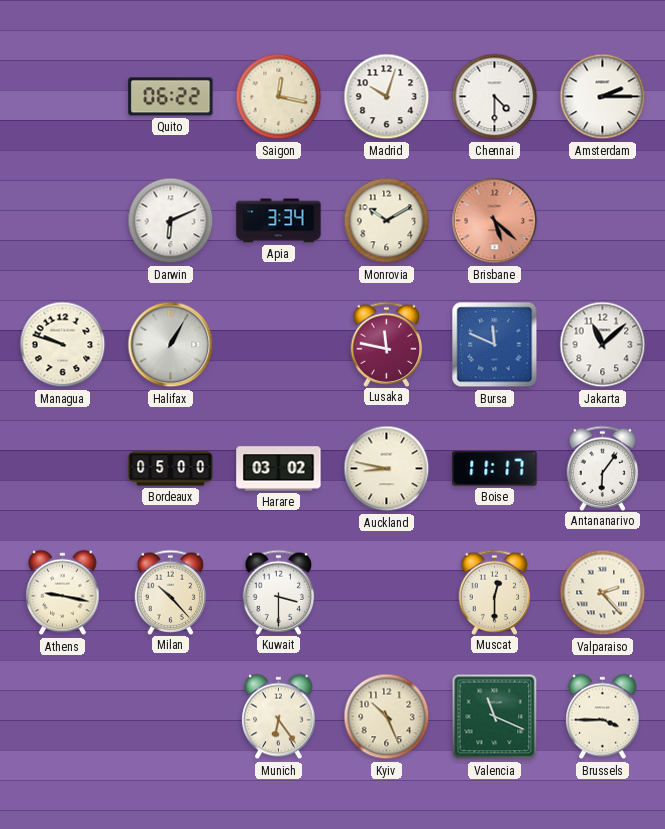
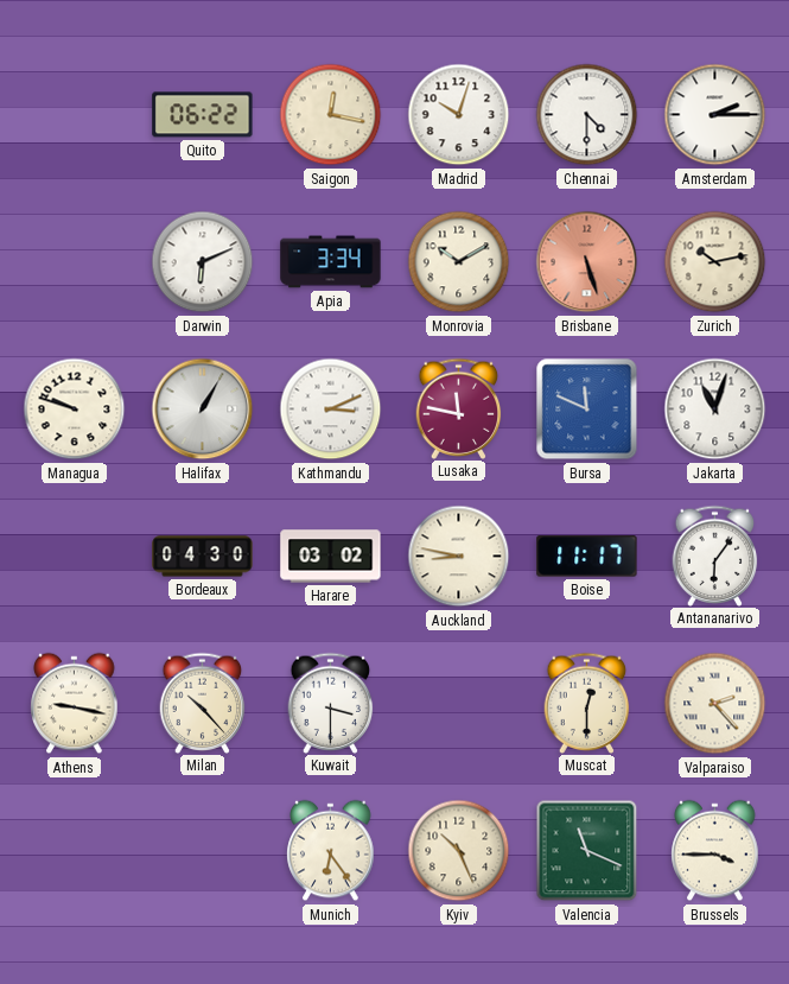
Brisbane: 5:22 -> 5:27 (587, 262)
Zurich: none -> 10:13 (715, 262)
Kathmandu: none -> 3:11 (331, 410)
Jakarta: 11:08 -> 11:03 (715, 410)
Bordeaux: 05:00 -> 04:30 (203, 557)
